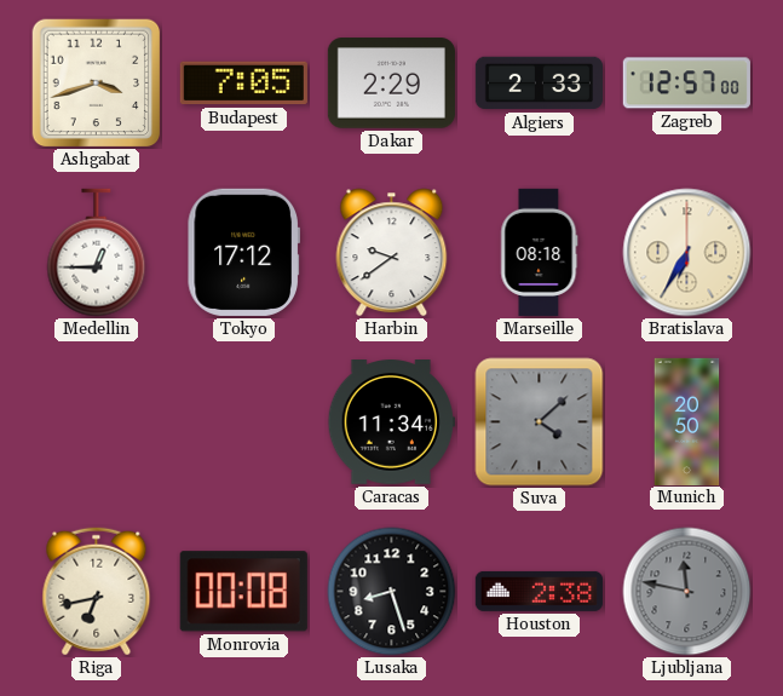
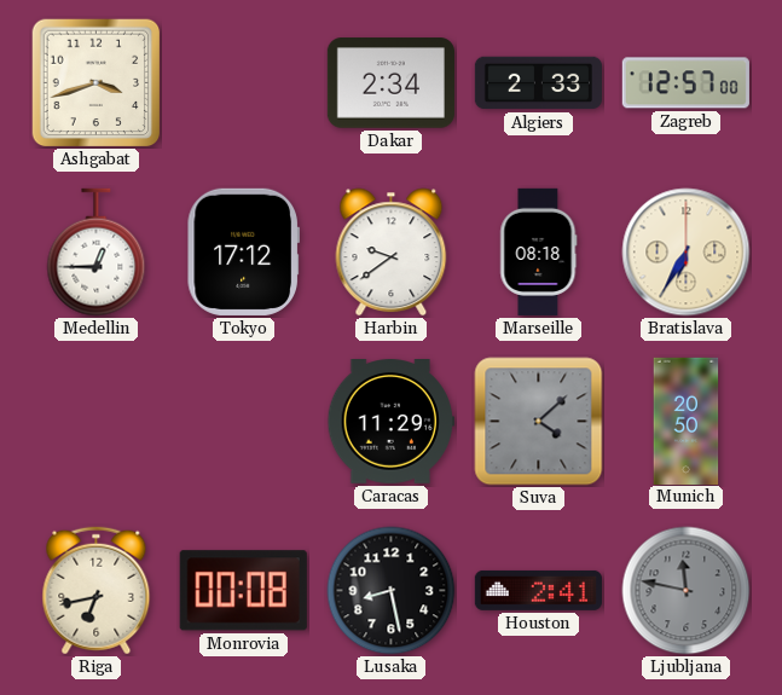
Budapest: 7:05 -> none (243, 84)
Dakar: 2:29 -> 2:34 (390, 83)
Caracas: 11:34 -> 11:29 (390, 422)
Lusaka: 8:27 -> 8:28 (392, 591)
Houston: 2:38 -> 2:41 (538, 590)
